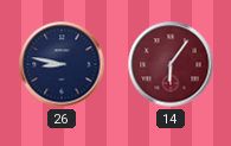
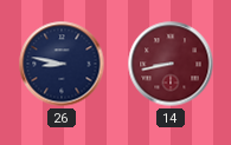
14: 6:06 -> 8:43 (171, 64)
